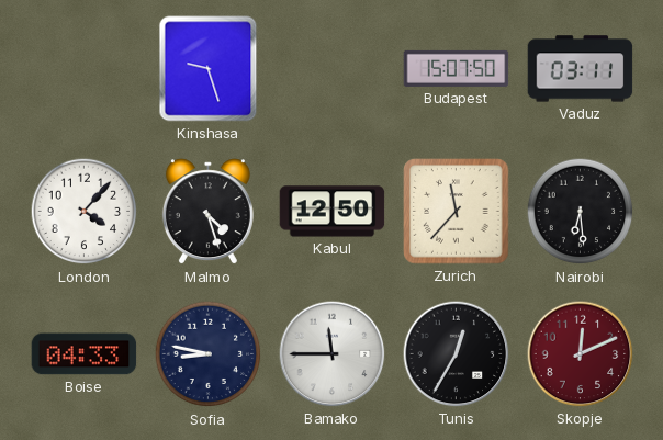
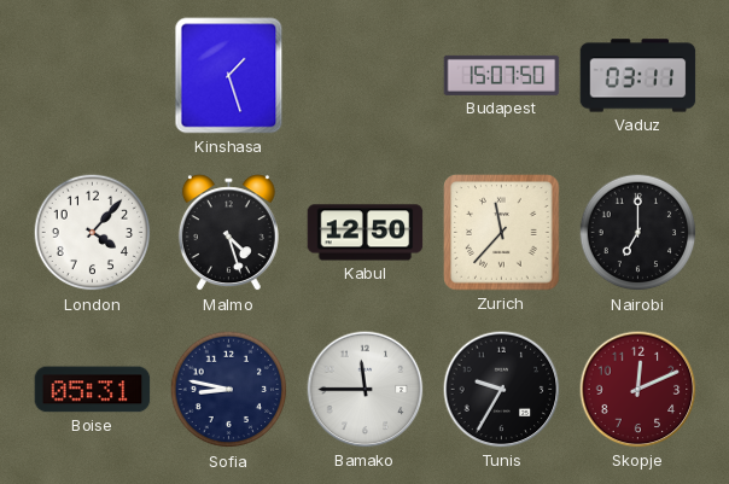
Kinshasa: 9:27 -> 1:27 (229, 76)
Nairobi: 6:29 -> 7:00 (638, 233)
Boise: 04:33 -> 05:31 (93, 390)
Tunis: 12:35 -> 9:35 (502, 390)
